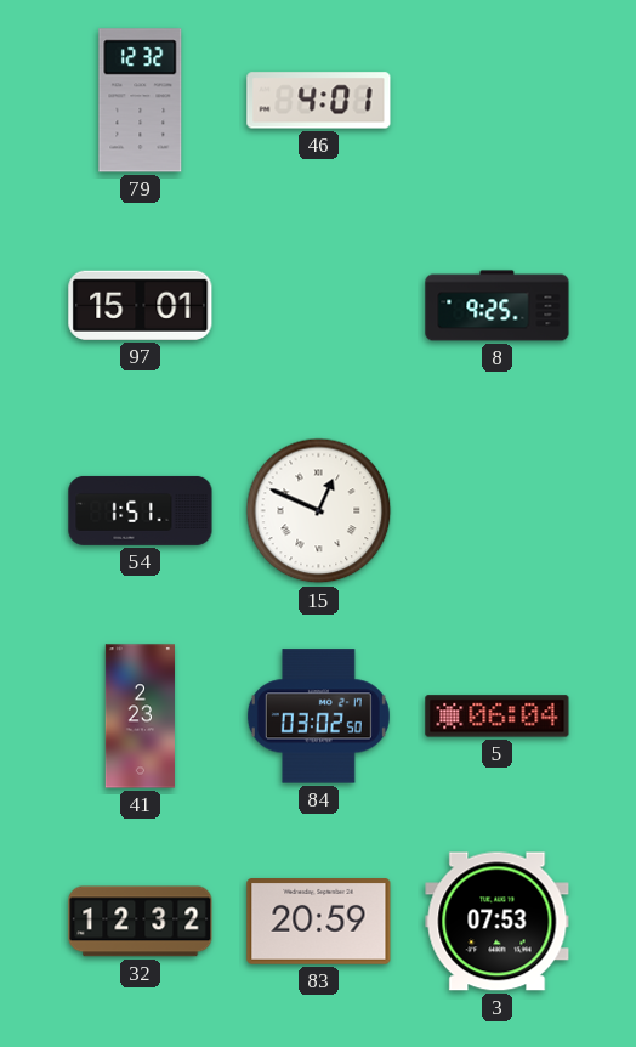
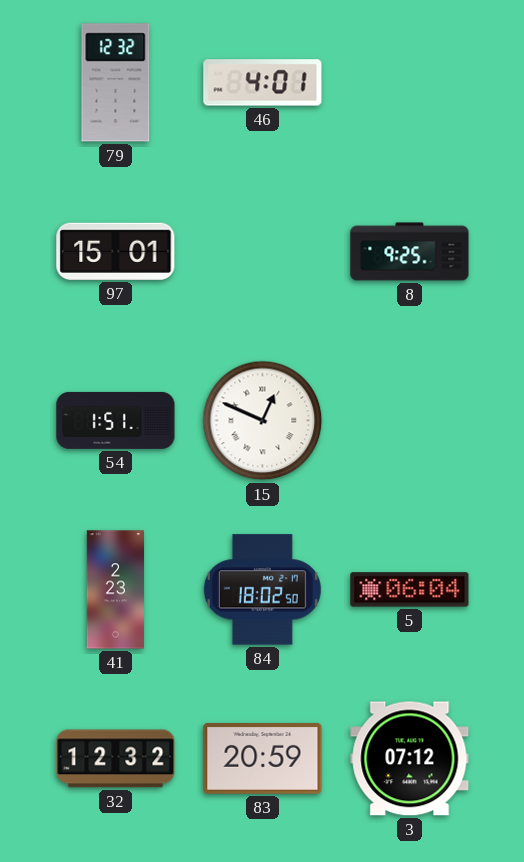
84: 03:02 -> 18:02 (262, 590)
3: 07:53 -> 07:12 (410, 759)
